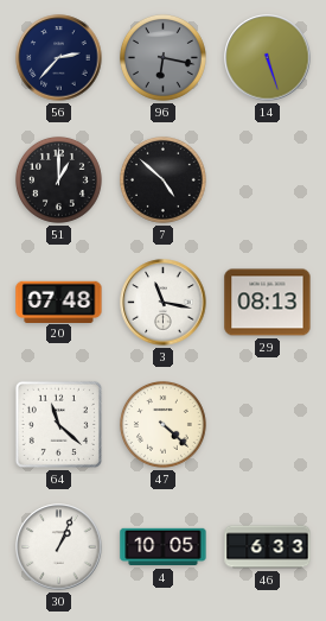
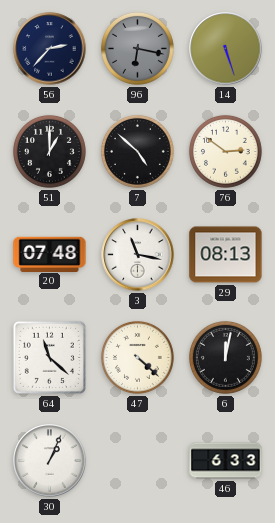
76: none -> 2:51 (225, 151)
6: none -> 12:02 (225, 357)
4: 10:05 -> none (164, 547)
